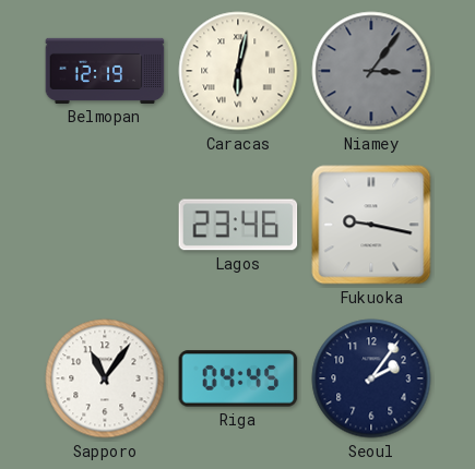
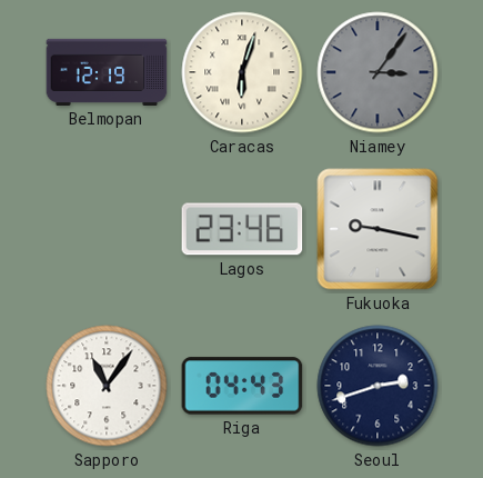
Caracas: 6:02 -> 6:03 (242, 72)
Riga: 04:45 -> 04:43 (242, 386)
Seoul: 2:06 -> 2:42 (378, 386)
